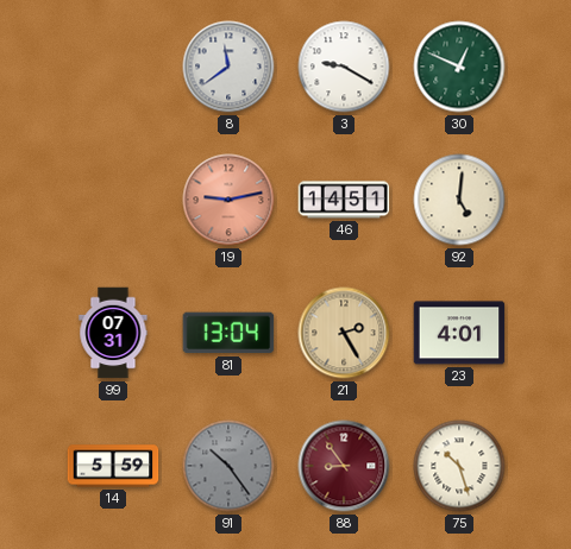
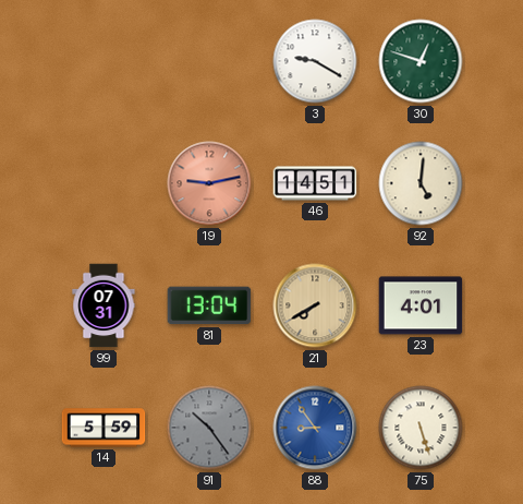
8: 11:39 -> none (228, 67)
30: 12:49 -> 12:48 (421, 61)
21: 2:25 -> 7:40 (315, 305)
88 dial: burgundy -> blue (315, 428)
75: 10:27 -> 5:27 (421, 428)
